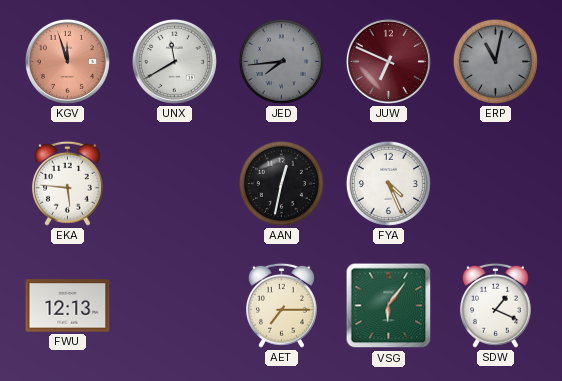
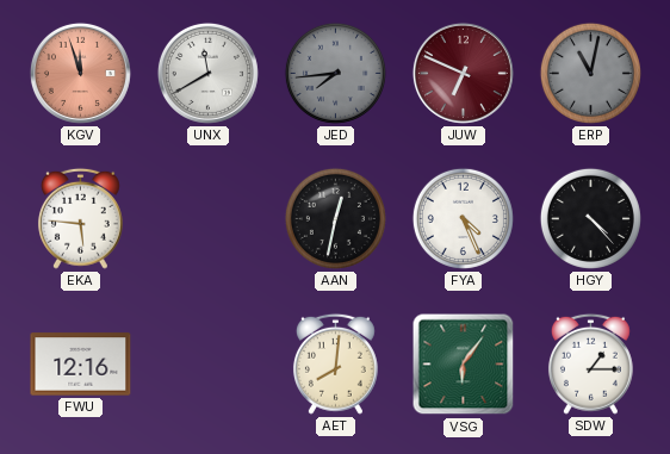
HGY: none -> 4:23 (590, 218)
FWU: 12:13 -> 12:16 (81, 365)
AET: 7:15 -> 8:01 (335, 363)
SDW: 1:19 -> 1:15 (590, 363)
